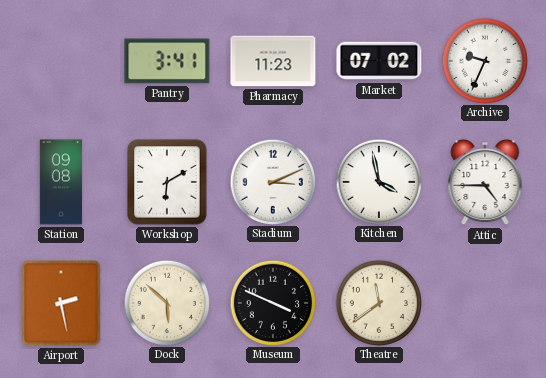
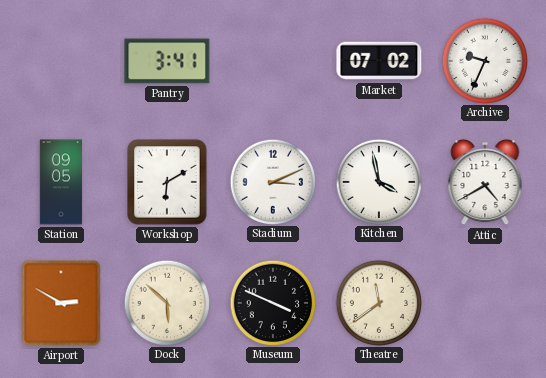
Pharmacy: 11:23 -> none (273, 61)
Station: 09:08 -> 09:05 (61, 182)
Attic: 4:45 -> 4:40 (485, 182)
Airport: 2:28 -> 2:50 (61, 303)
